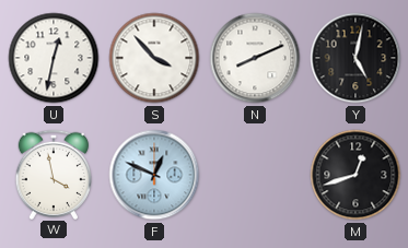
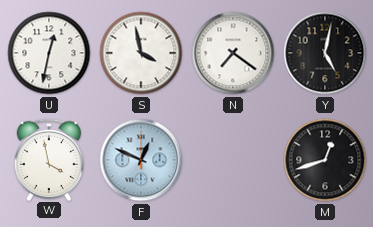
S: 3:53 -> 3:58 (141, 53)
N: 8:11 -> 7:21 (233, 53)
